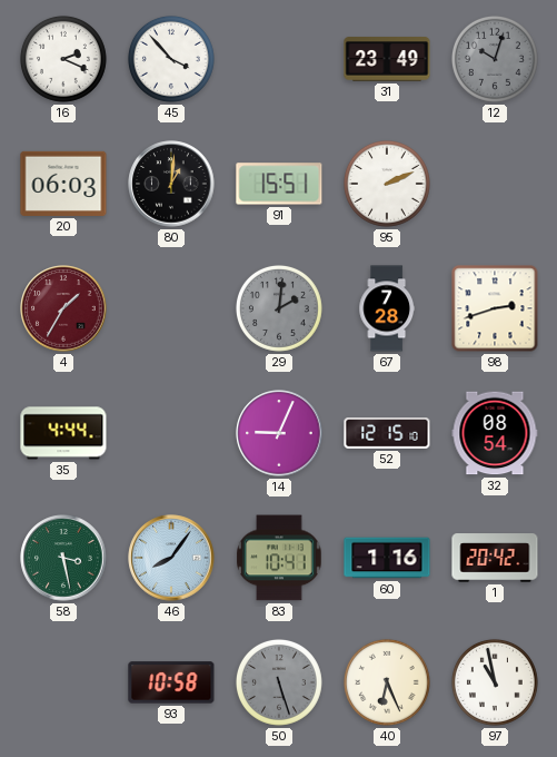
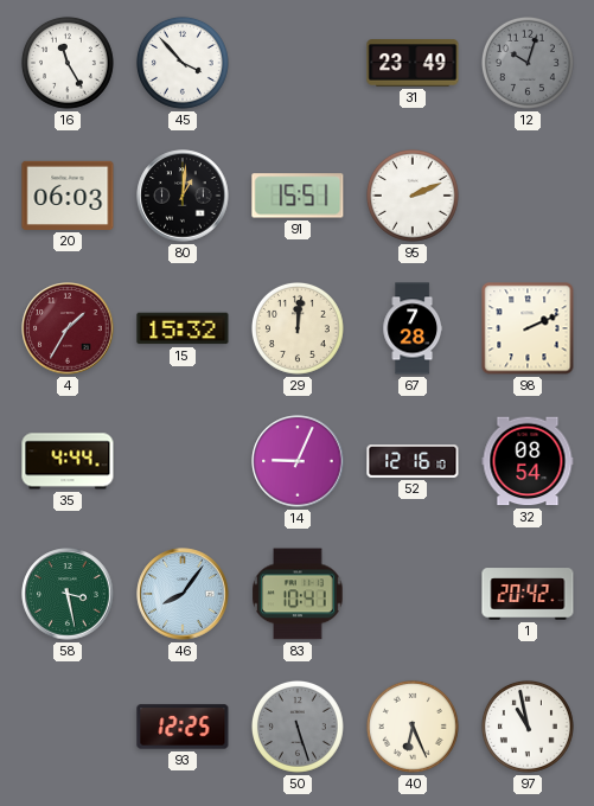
16: 2:19 -> 11:25 (68, 63)
15: none -> 15:32 (183, 328)
29: 2:01 -> 12:01 (298, 328)
29 dial: grey -> cream (298, 328)
98: 2:42 -> 2:11 (528, 328)
52: 12:15 -> 12:16 (413, 461)
60: 1:16 -> none (387, 558)
93: 10:58 -> 12:25 (183, 727)
